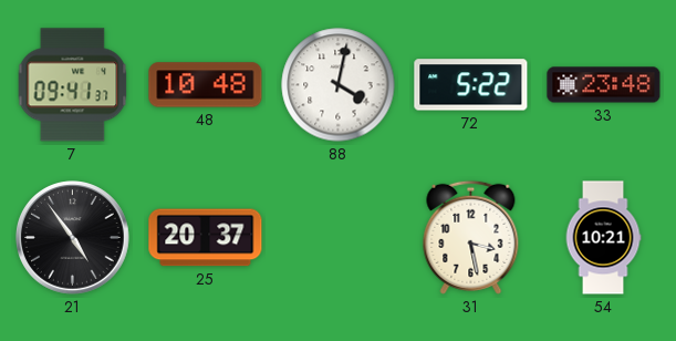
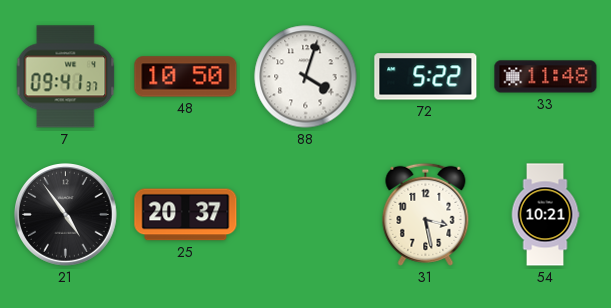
48: 10:48 -> 10:50 (186, 77)
88: 4:02 -> 4:03 (306, 77)
33: 23:48 -> 11:48 (546, 77)
